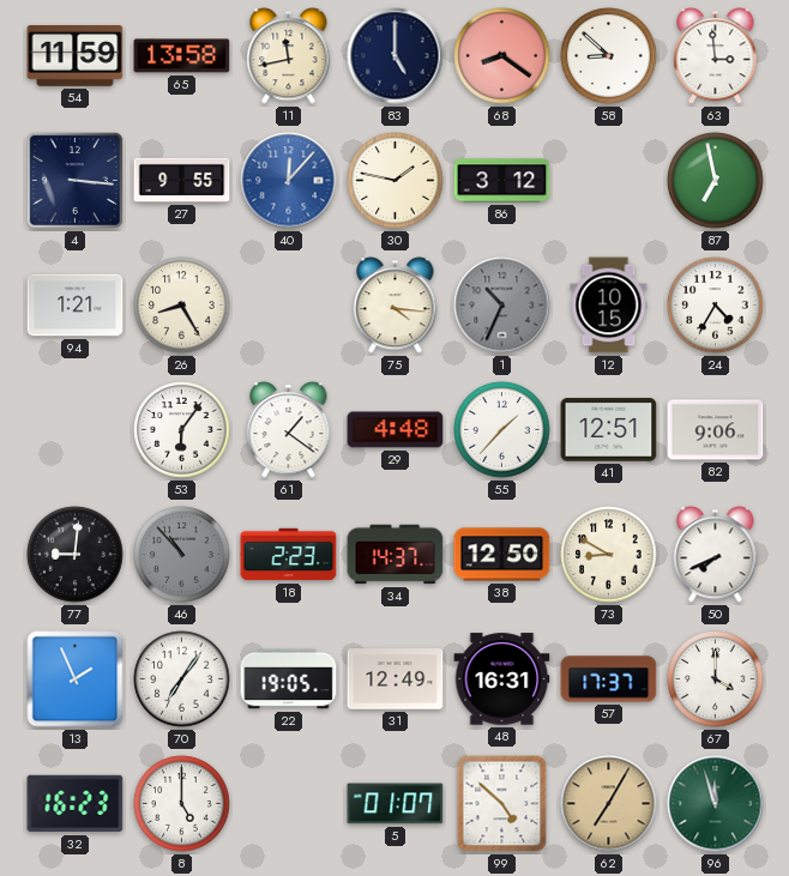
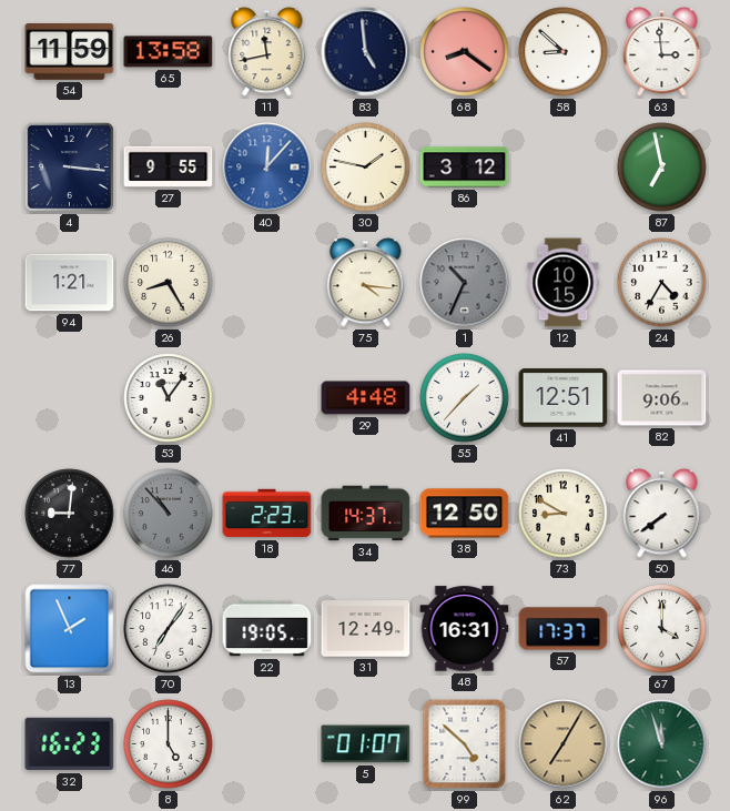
83: 5:00 -> 4:59 (366, 52)
53: 6:06 -> 11:06 (169, 398)
61: 1:21 -> none (289, 430)
50: 7:41 -> 7:39 (662, 514)
